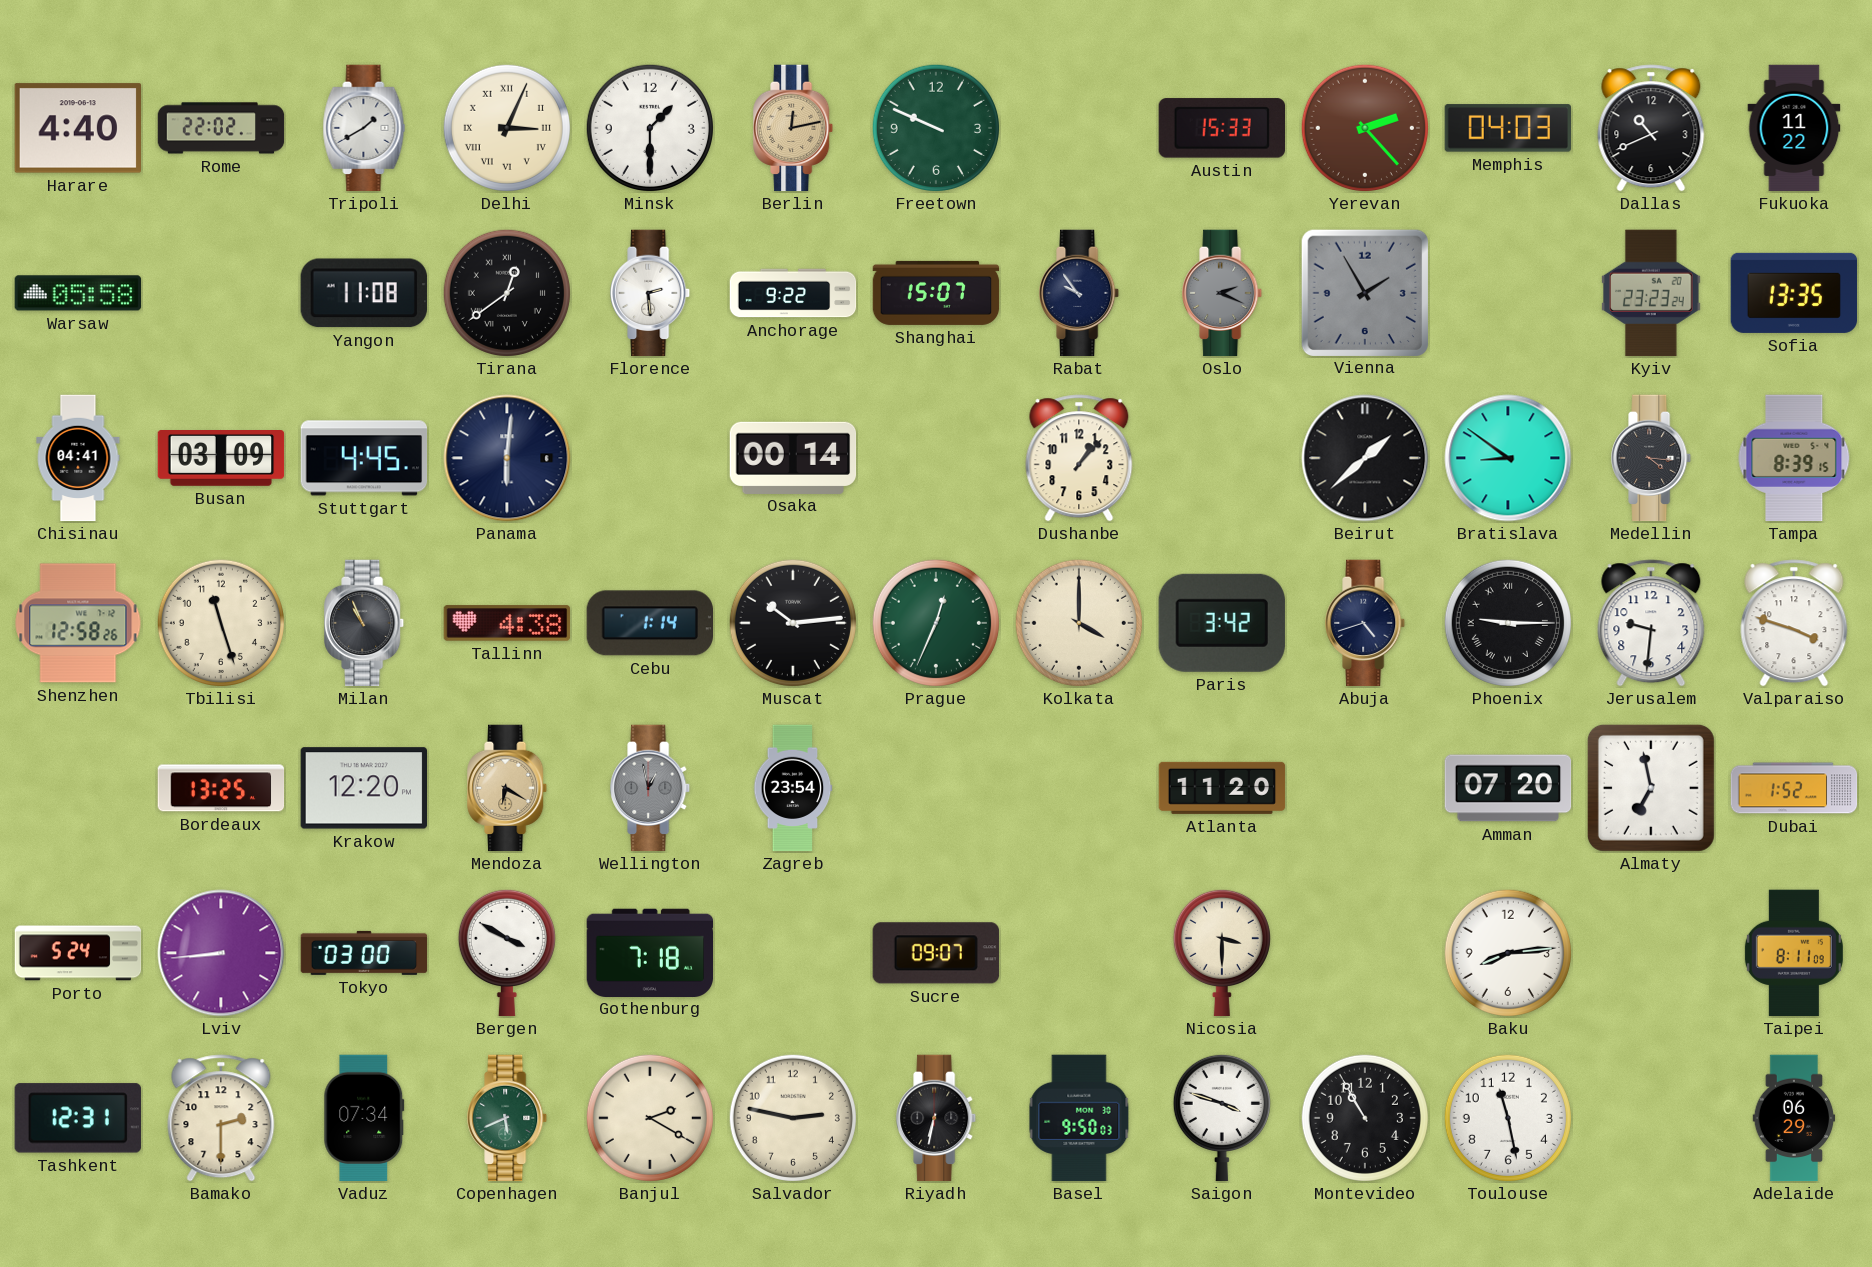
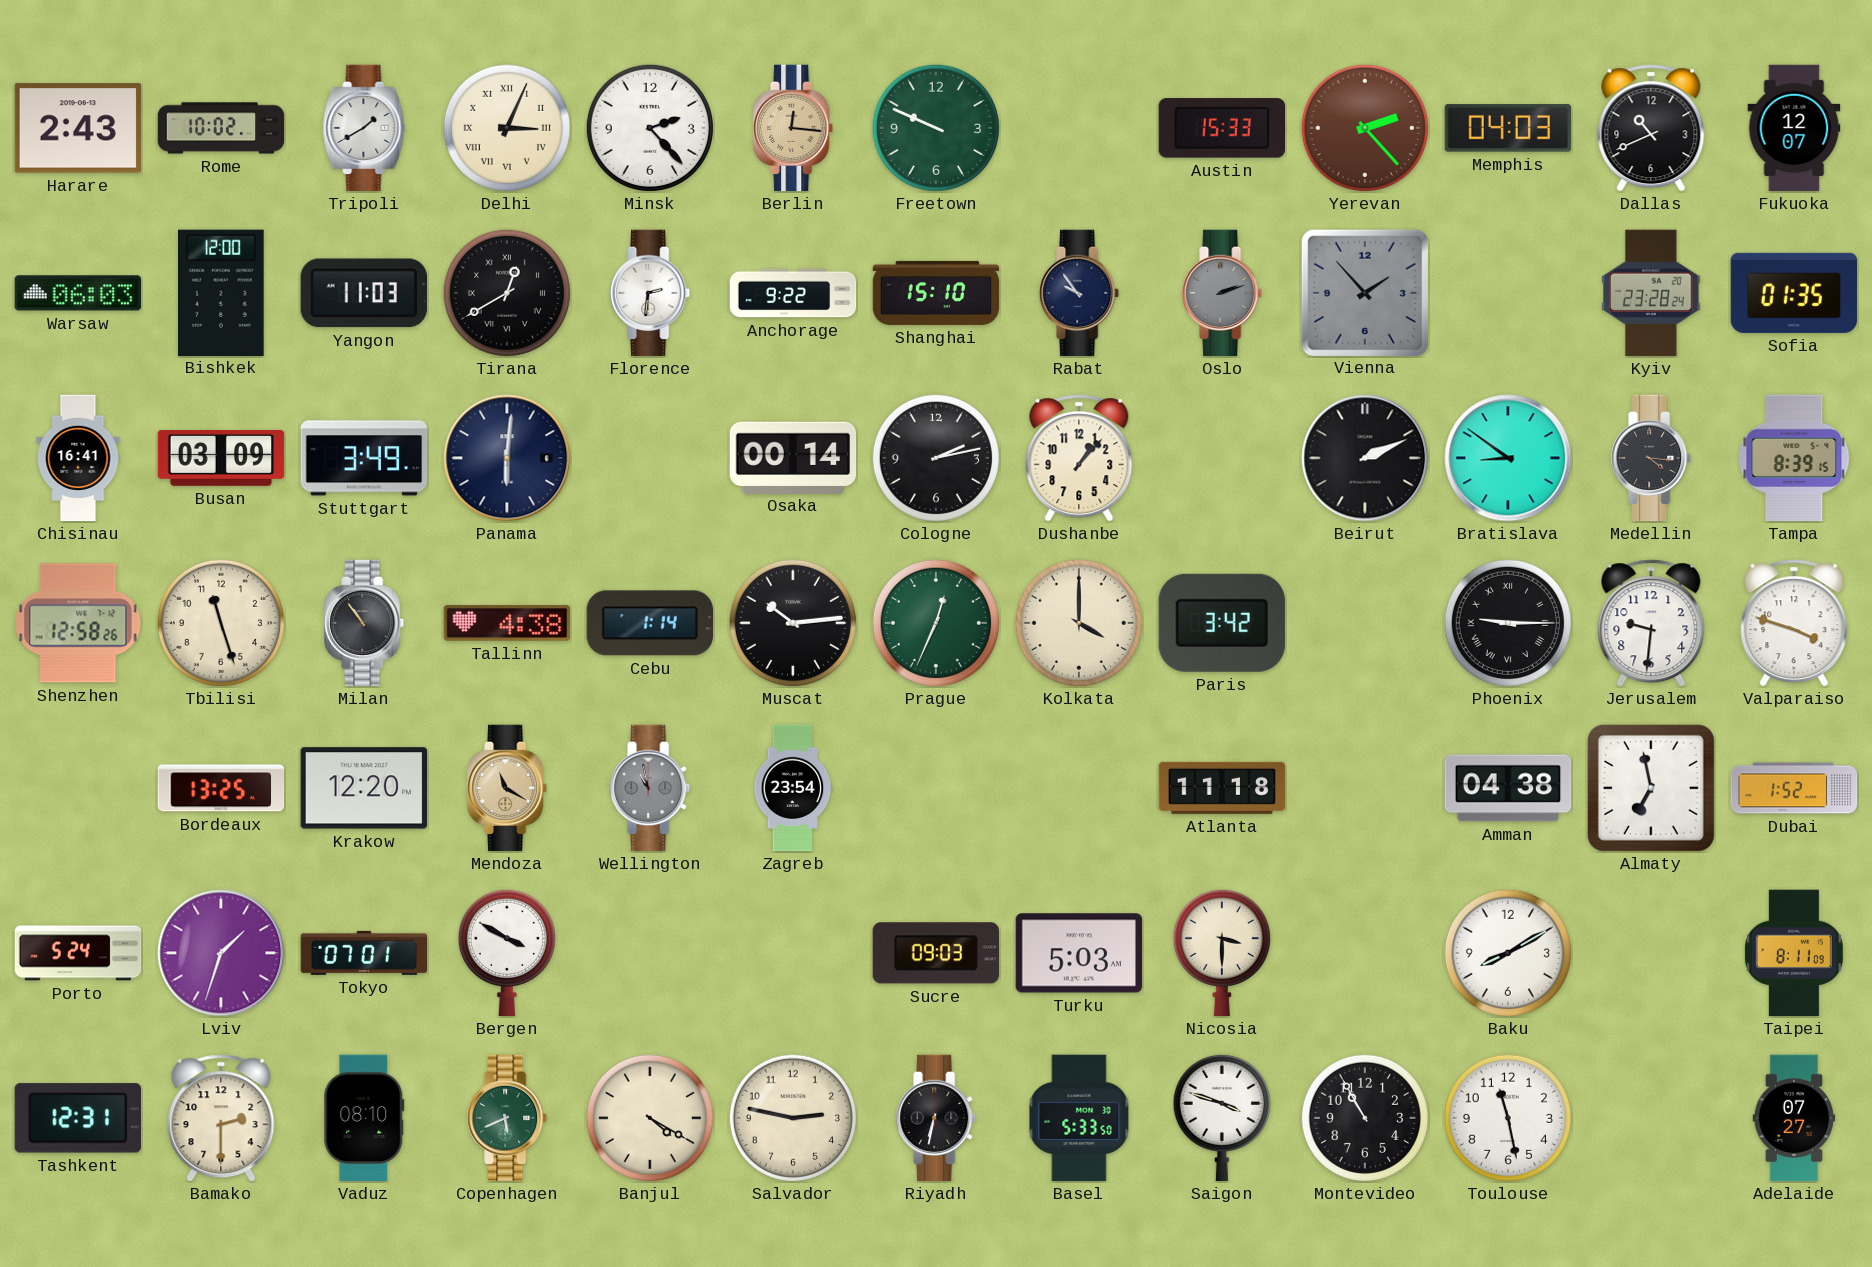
Harare: 4:40 -> 2:43 (77, 128)
Rome: 22:02 -> 10:02 (221, 128)
Minsk: 1:30 -> 2:23 (650, 128)
Berlin: 12:13 -> 12:16 (794, 128)
Fukuoka: 11:22 -> 12:07 (1794, 128)
Warsaw: 05:58 -> 06:03 (78, 293)
Bishkek: none -> 12:00 (222, 292)
Yangon: 11:08 -> 11:03 (364, 293)
Tirana: 12:39 -> 12:40 (507, 293)
Florence: 2:29 -> 2:31 (651, 293)
Shanghai: 15:07 -> 15:10 (936, 293)
Oslo: 2:19 -> 2:12 (1223, 293)
Vienna: 1:55 -> 1:53 (1364, 292)
Kyiv: 23:23 -> 23:28 (1651, 293)
Sofia: 13:35 -> 01:35 (1794, 293)
Chisinau: 04:41 -> 16:41 (78, 458)
Stuttgart: 4:45 -> 3:49 (364, 458)
Cologne: none -> 2:13 (936, 458)
Beirut: 1:38 -> 2:11 (1365, 458)
Milan: 10:56 -> 10:54 (365, 623)
Abuja: 4:42 -> none (1366, 623)
Mendoza: 6:20 -> 11:20 (508, 788)
Wellington: 12:58 -> 10:58 (651, 788)
Atlanta: 11:20 -> 11:18 (1222, 788)
Amman: 07:20 -> 04:38 (1508, 788)
Lviv: 8:44 -> 1:33 (221, 953)
Tokyo: 03:00 -> 07:01 (364, 953)
Gothenburg: 7:18 -> none (650, 952)
Sucre: 09:07 -> 09:03 (936, 953)
Turku: none -> 5:03 (1079, 953)
Baku: 8:14 -> 8:10 (1508, 953)
Vaduz: 07:34 -> 08:10 (364, 1118)
Banjul: 2:20 -> 4:20 (650, 1118)
Basel: 9:50 -> 5:33 (1079, 1118)
Adelaide: 06:29 -> 07:27 (1794, 1118)
